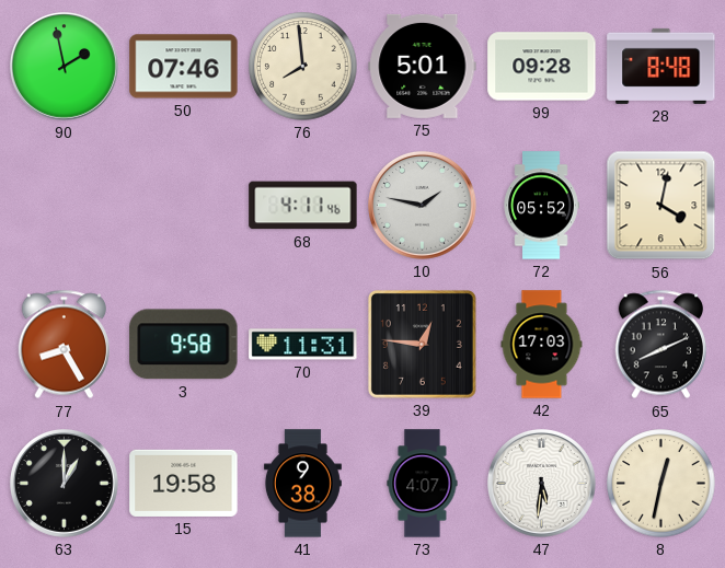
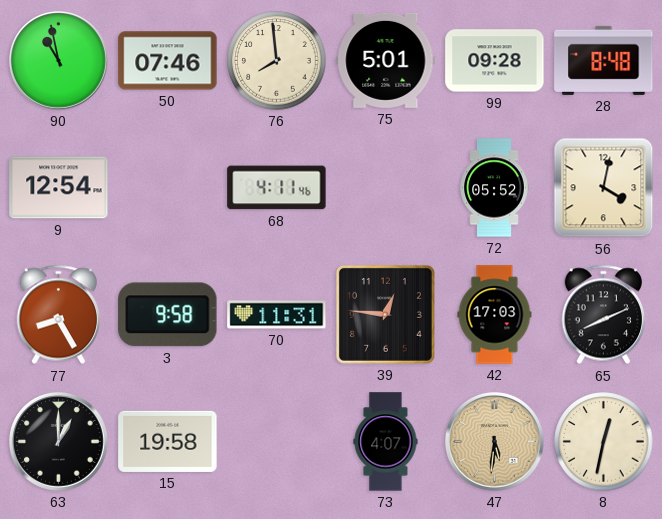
90: 1:58 -> 10:58 (59, 61)
9: none -> 12:54 (59, 188)
10: 1:47 -> none (423, 206)
41: 9:38 -> none (302, 484)
47 dial: white -> champagne (495, 442)
